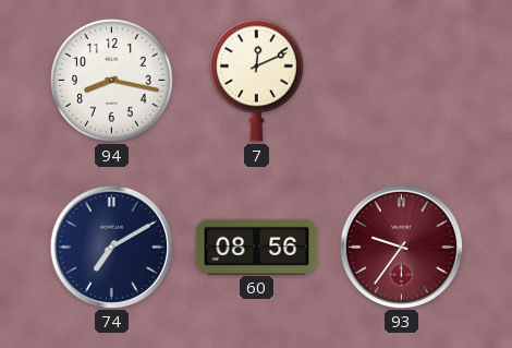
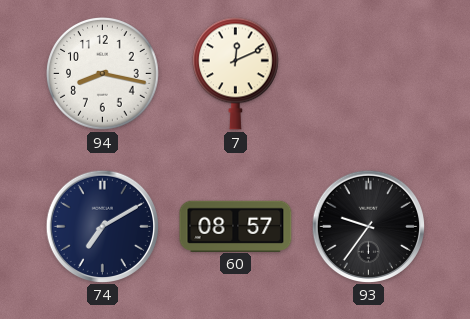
60: 08:56 -> 08:57 (236, 226)
93 dial: burgundy -> black (368, 226)
